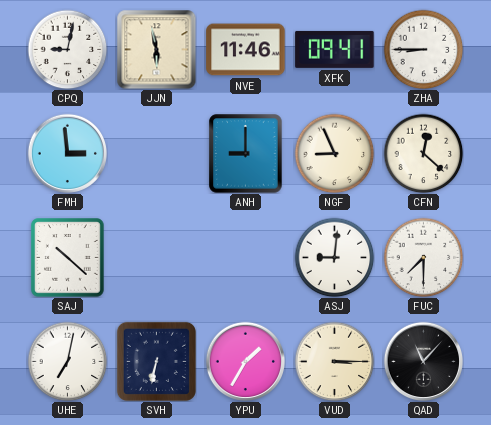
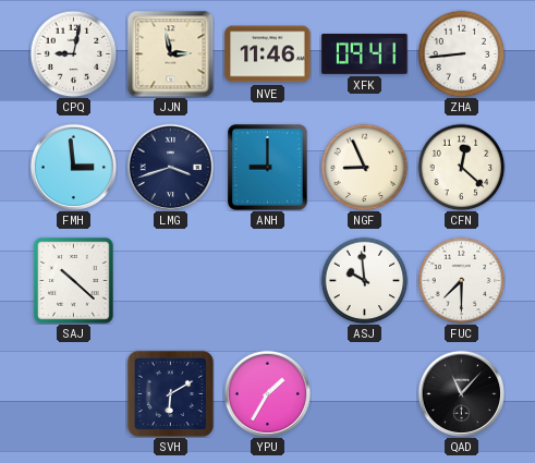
JJN: 5:58 -> 2:58 (170, 53)
ZHA: 8:45 -> 8:44 (461, 53)
LMG: none -> 3:42 (170, 167)
ASJ: 9:01 -> 9:59 (364, 280)
UHE: 7:02 -> none (67, 361)
SVH: 6:32 -> 6:10 (170, 393)
VUD: 3:15 -> none (334, 361)
